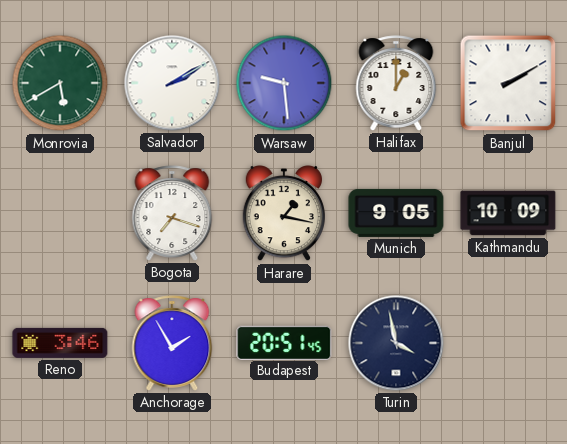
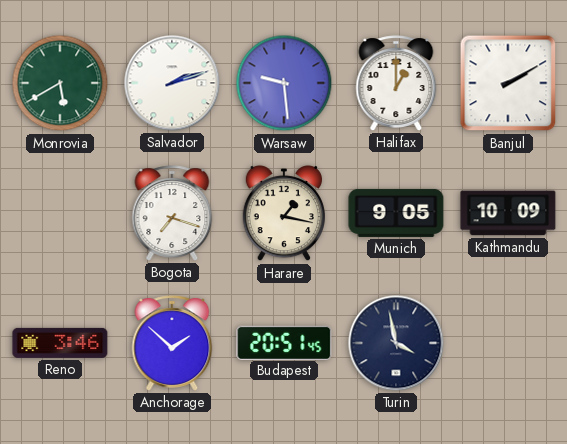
Salvador: 2:10 -> 2:12 (172, 83)
Anchorage: 1:55 -> 1:52 (172, 343)
